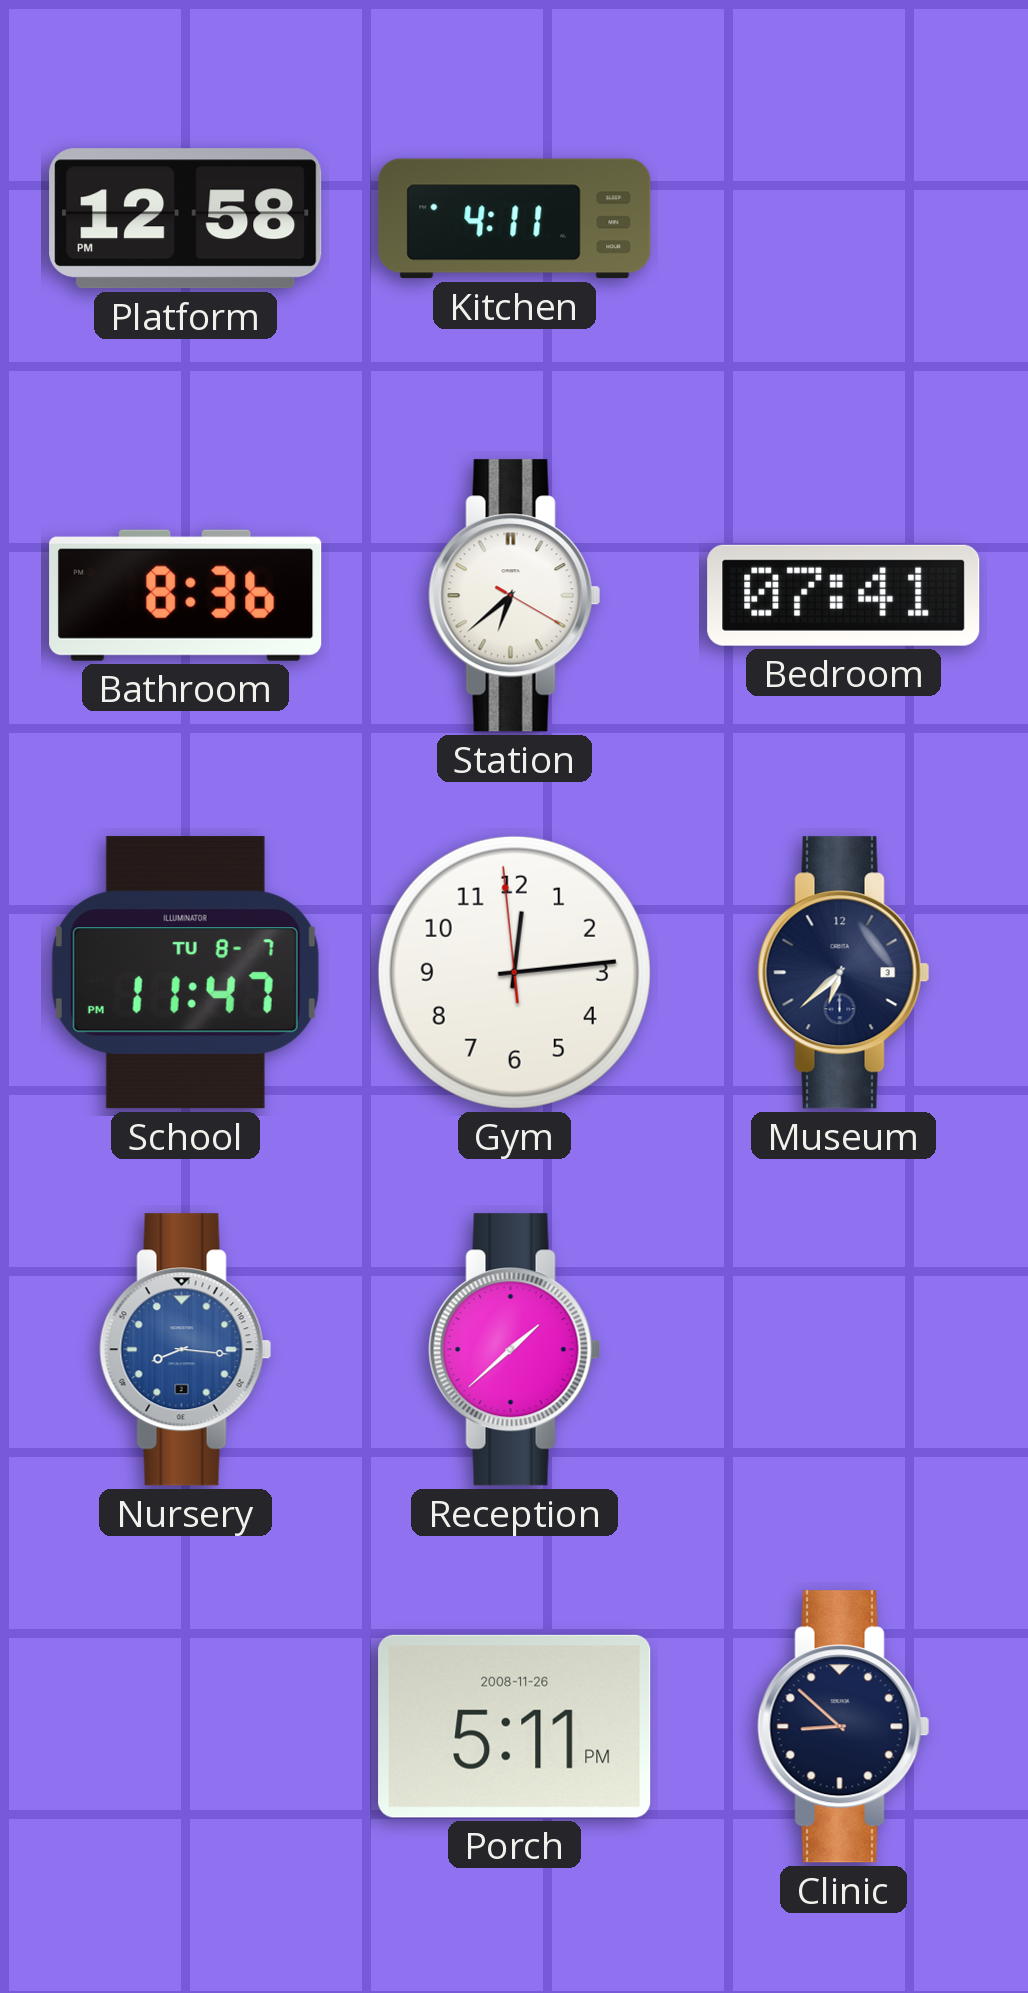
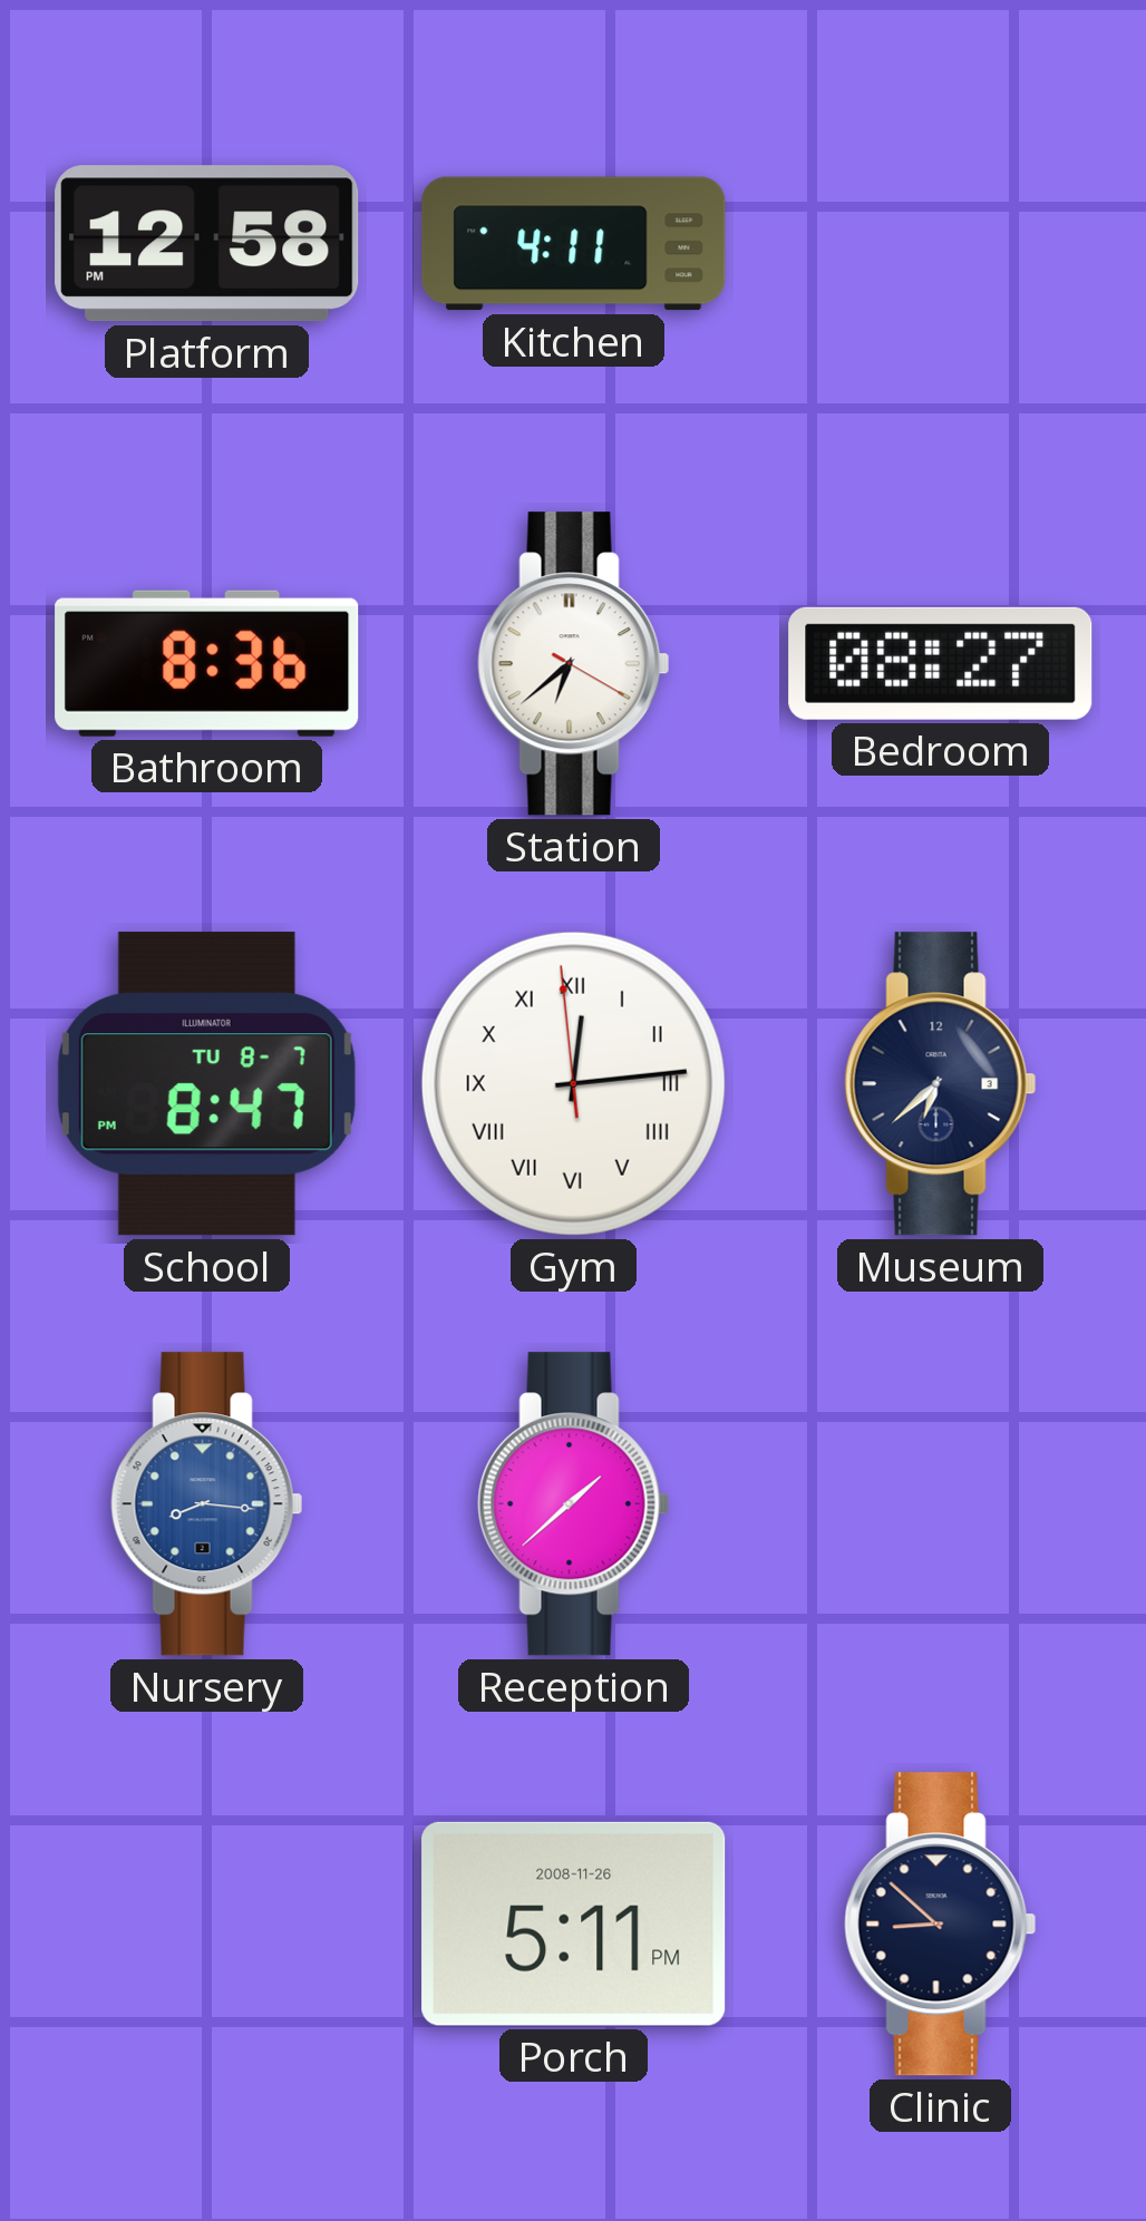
Bedroom: 07:41 -> 08:27 (941, 663)
School: 11:47 -> 8:47 (206, 1084)
Gym numerals: Arabic -> Roman (573, 1083)
